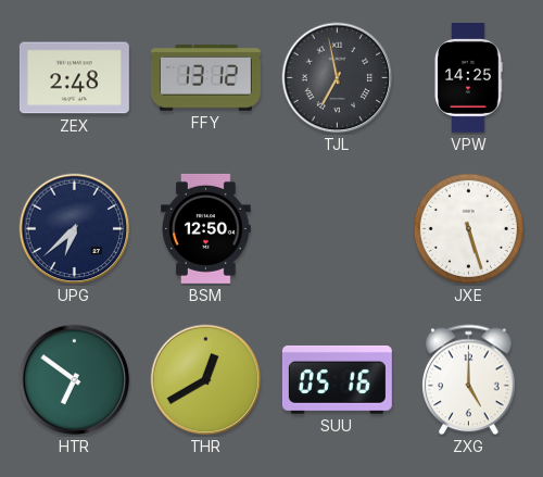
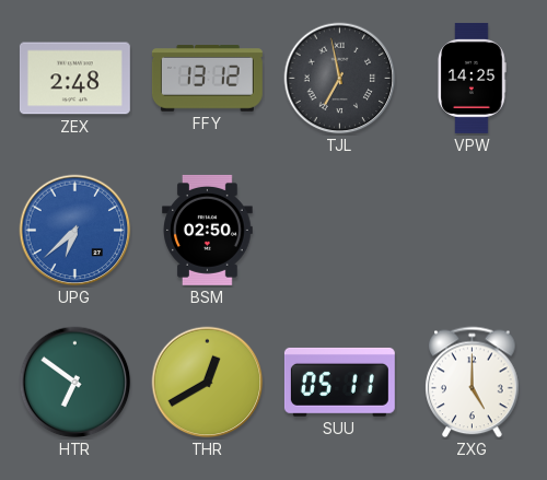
UPG dial: navy -> blue (75, 231)
BSM: 12:50 -> 02:50 (208, 230)
JXE: 5:27 -> none (468, 228)
SUU: 05:16 -> 05:11 (339, 382)
